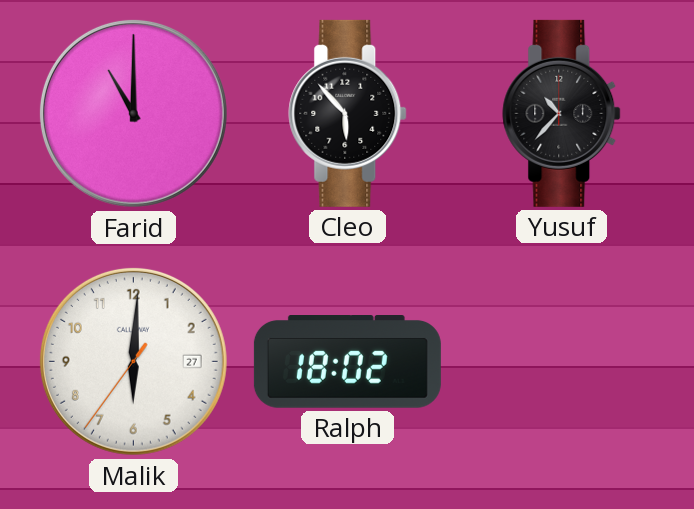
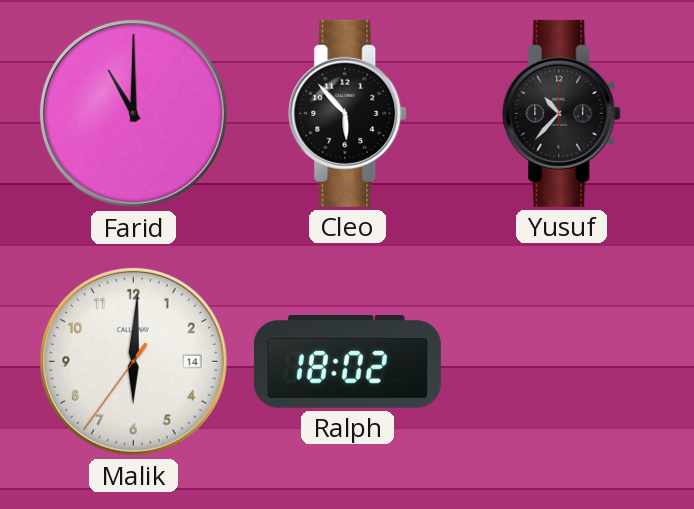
Malik date: 27 -> 14 (133, 361)
